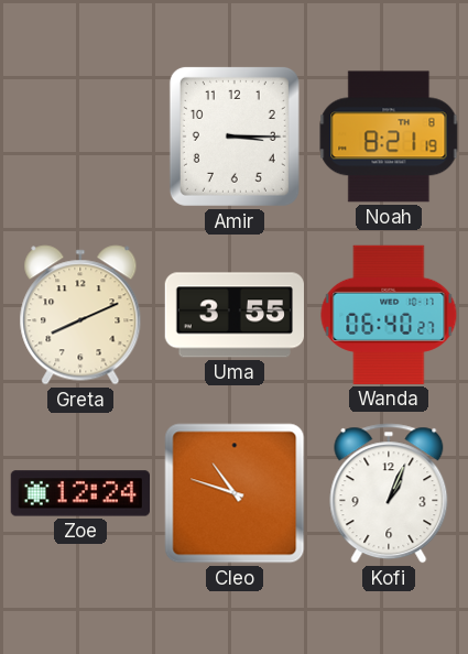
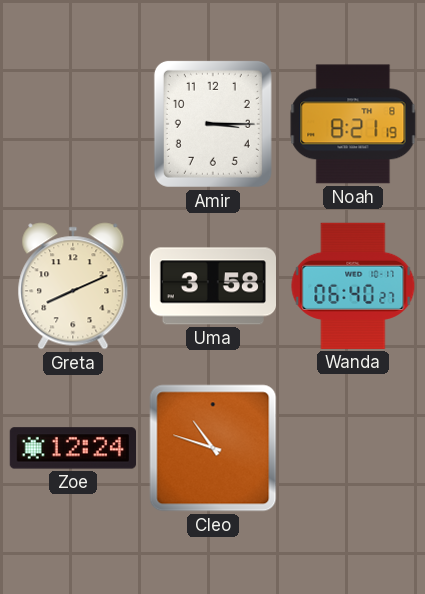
Uma: 3:55 -> 3:58 (212, 286)
Kofi: 1:04 -> none (389, 493)
